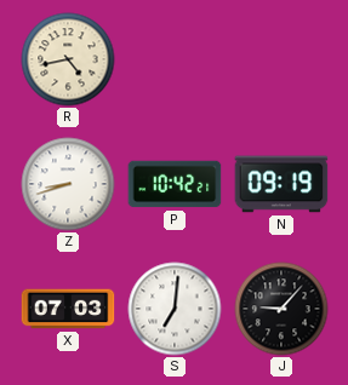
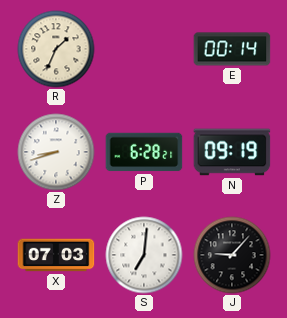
R: 4:43 -> 1:34 (56, 49)
E: none -> 00:14 (232, 49)
P: 10:42 -> 6:28 (144, 152)
